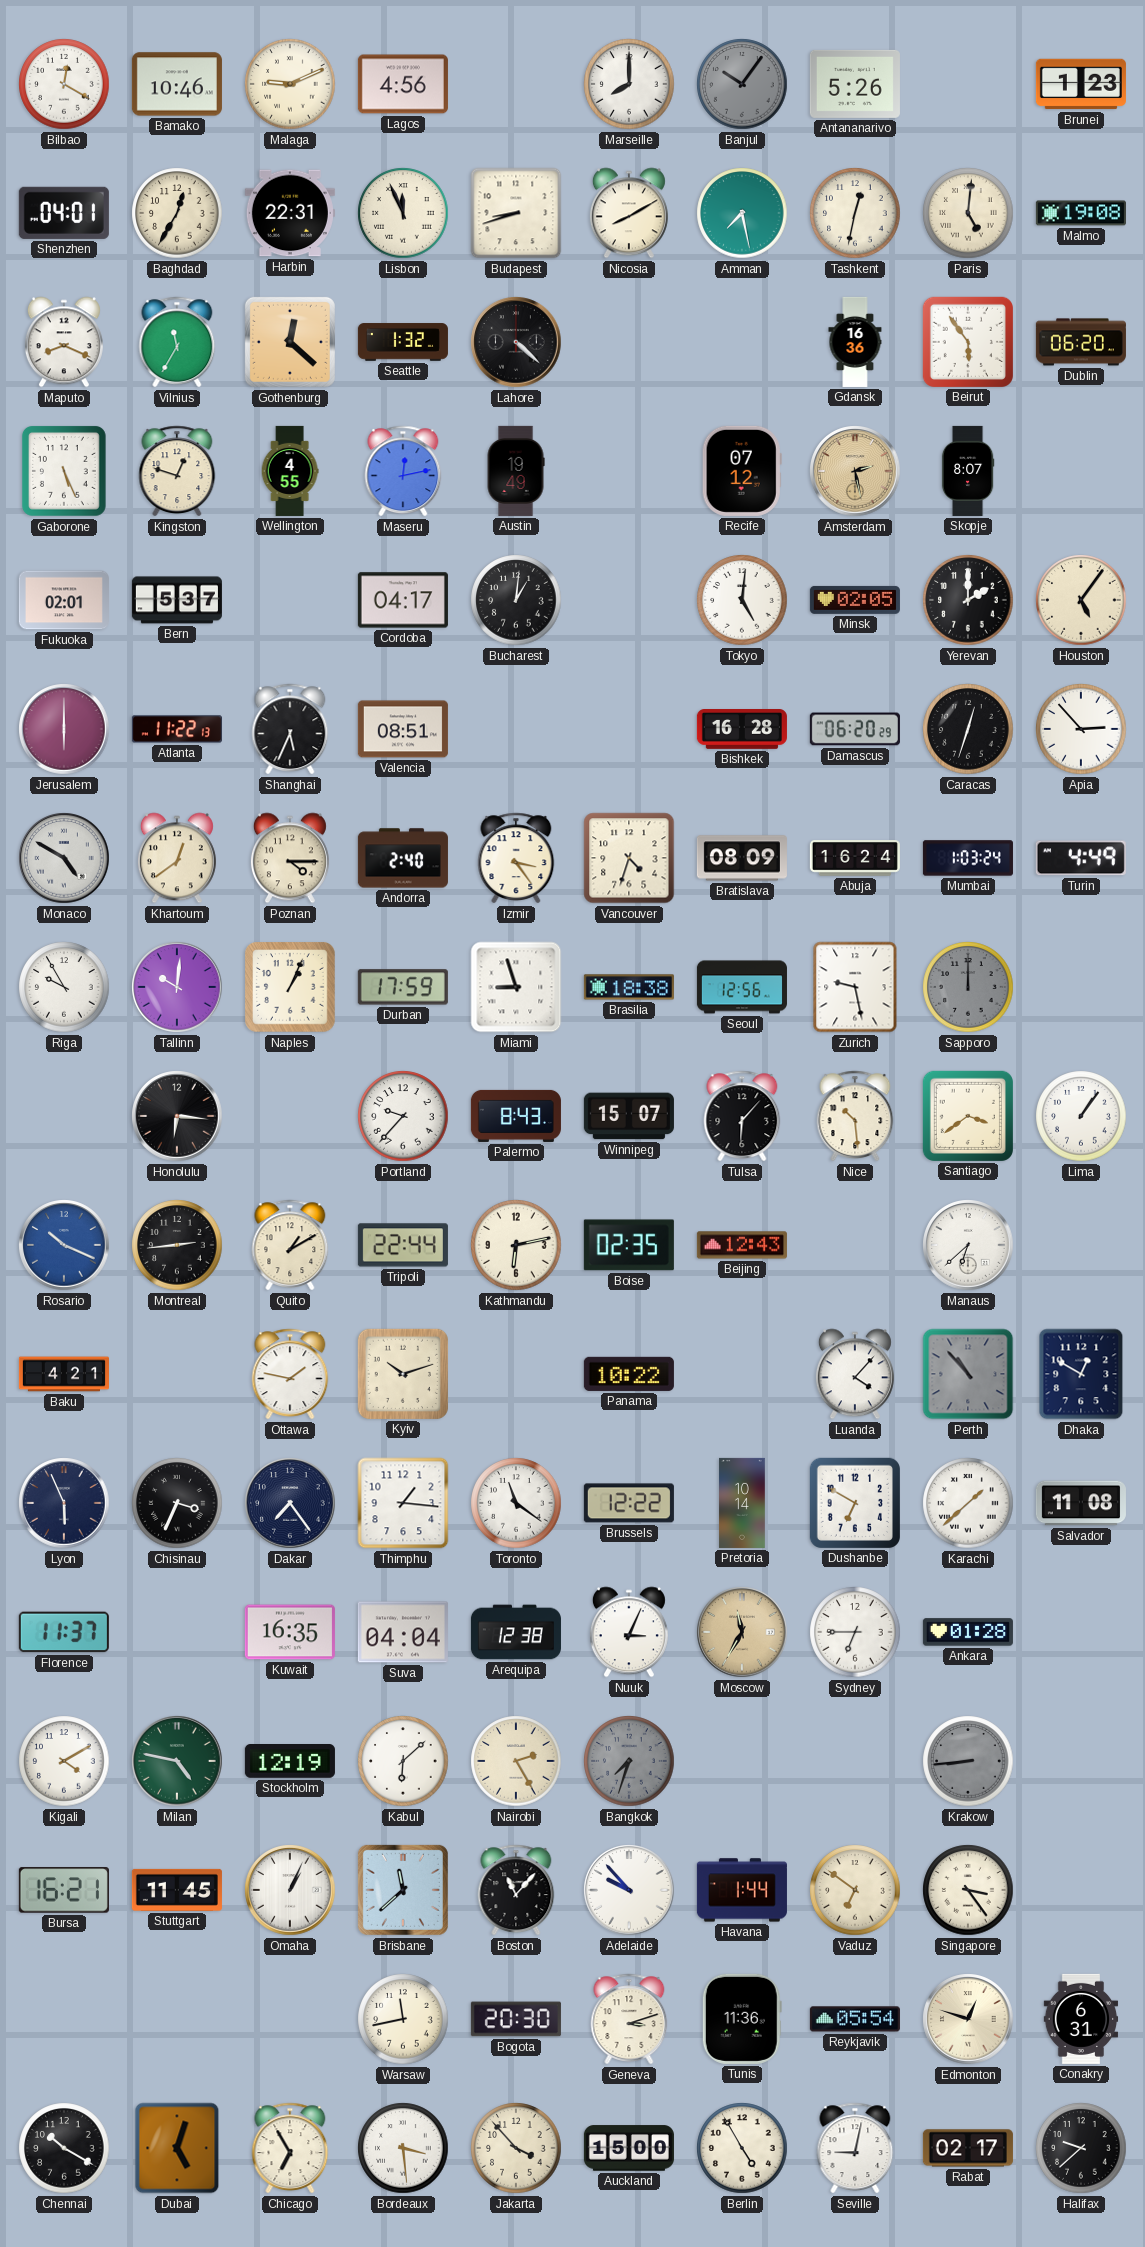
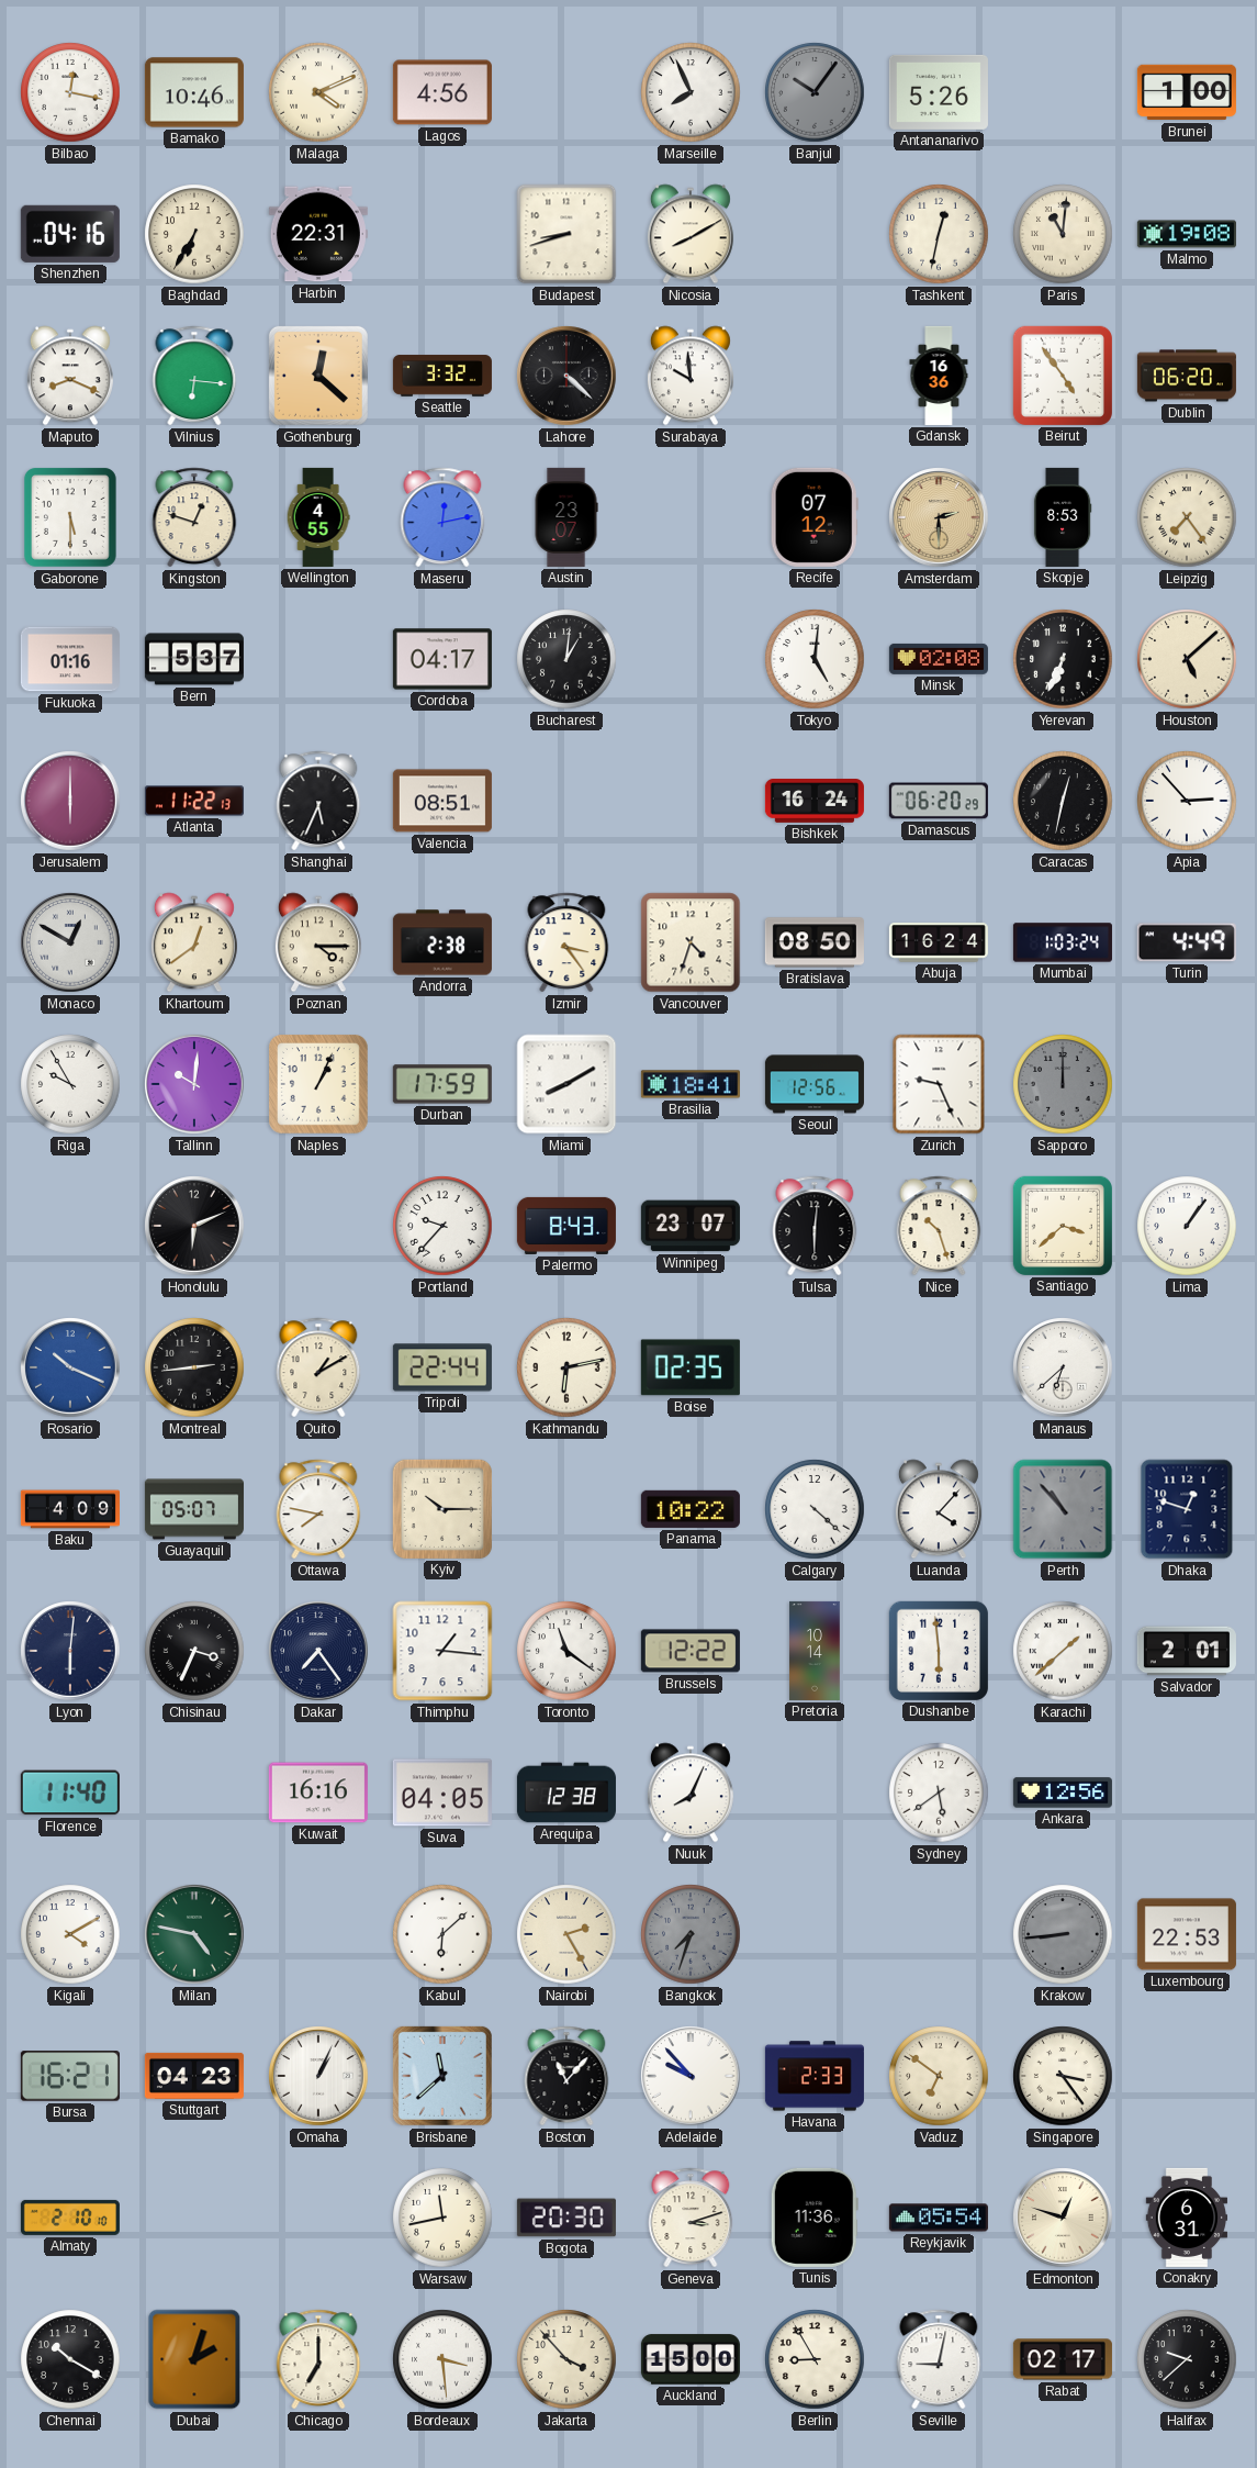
Bilbao: 12:20 -> 12:17 (70, 92)
Malaga: 9:11 -> 4:11 (318, 92)
Marseille: 8:00 -> 7:56 (691, 92)
Brunei: 1:23 -> 1:00 (1187, 92)
Shenzhen: 04:01 -> 04:16 (70, 234)
Baghdad: 12:35 -> 6:35 (194, 234)
Lisbon: 11:56 -> none (403, 213)
Amman: 7:28 -> none (742, 213)
Paris: 5:01 -> 11:01 (1063, 234)
Vilnius: 11:35 -> 6:16 (194, 376)
Seattle: 1:32 -> 3:32 (442, 376)
Surabaya: none -> 9:59 (691, 376)
Beirut: 5:54 -> 4:54 (1063, 376)
Gaborone: 5:26 -> 5:30 (70, 517)
Austin: 19:49 -> 23:07 (566, 517)
Amsterdam: 2:28 -> 2:30 (939, 517)
Skopje: 8:07 -> 8:53 (1063, 517)
Leipzig: none -> 7:24 (1187, 517)
Fukuoka: 02:01 -> 01:16 (70, 659)
Minsk: 02:05 -> 02:08 (939, 659)
Yerevan: 2:00 -> 6:34 (1063, 659)
Houston: 5:06 -> 5:08 (1187, 659)
Bishkek: 16:28 -> 16:24 (815, 802)
Caracas: 12:33 -> 12:32 (1063, 801)
Monaco: 4:50 -> 12:50 (70, 942)
Andorra: 2:40 -> 2:38 (442, 942)
Bratislava: 08:09 -> 08:50 (815, 942)
Miami: 8:57 -> 8:10 (566, 1084)
Brasilia: 18:38 -> 18:41 (691, 1084)
Zurich: 9:28 -> 9:26 (939, 1084)
Honolulu: 6:16 -> 6:11 (194, 1226)
Winnipeg: 15:07 -> 23:07 (691, 1226)
Tulsa: 6:07 -> 6:01 (815, 1226)
Nice: 10:29 -> 10:27 (939, 1226)
Santiago: 3:39 -> 3:38 (1063, 1226)
Beijing: 12:43 -> none (742, 1245)
Baku: 4:21 -> 4:09 (70, 1509)
Guayaquil: none -> 05:07 (194, 1509)
Ottawa: 1:47 -> 7:47 (318, 1509)
Kyiv: 10:12 -> 10:15 (442, 1509)
Calgary: none -> 4:22 (815, 1509)
Dhaka: 12:50 -> 12:48 (1187, 1509)
Lyon: 5:56 -> 6:01 (70, 1651)
Dushanbe: 6:50 -> 5:59 (939, 1651)
Salvador: 11:08 -> 2:01 (1187, 1651)
Florence: 11:37 -> 11:40 (70, 1793)
Kuwait: 16:35 -> 16:16 (318, 1793)
Suva: 04:04 -> 04:05 (442, 1793)
Nuuk: 3:04 -> 8:04 (691, 1793)
Moscow: 11:35 -> none (742, 1632)
Sydney: 6:45 -> 5:39 (939, 1793)
Ankara: 01:28 -> 12:56 (1063, 1793)
Stockholm: 12:19 -> none (290, 1762)
Luxembourg: none -> 22:53 (1187, 1934)
Stuttgart: 11:45 -> 04:23 (194, 2076)
Havana: 1:44 -> 2:33 (815, 2076)
Almaty: none -> 2:10 (70, 2218)
Dubai: 5:03 -> 2:03 (194, 2359)
Chicago: 6:55 -> 7:00 (318, 2359)
Berlin: 4:55 -> 8:55 (815, 2359)
